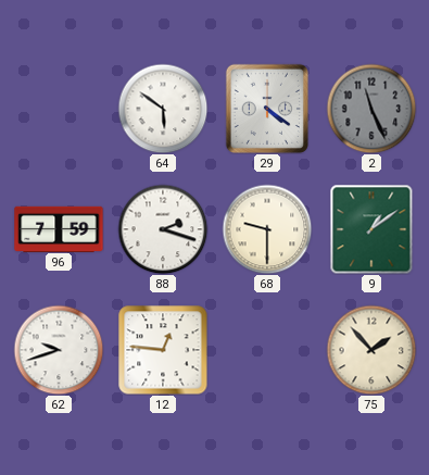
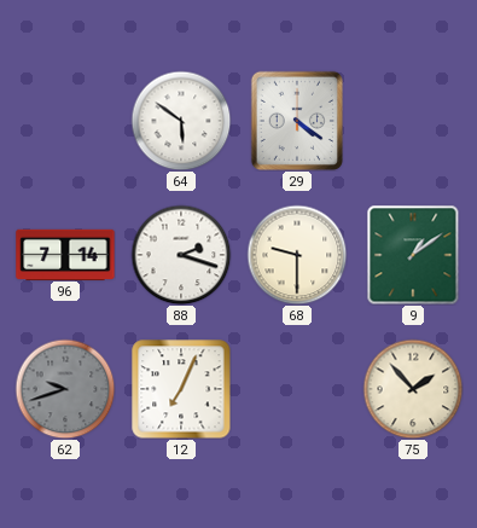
2: 11:26 -> none (371, 109)
96: 7:59 -> 7:14 (65, 254)
62 dial: white -> grey (65, 389)
12: 12:46 -> 7:04 (181, 389)
